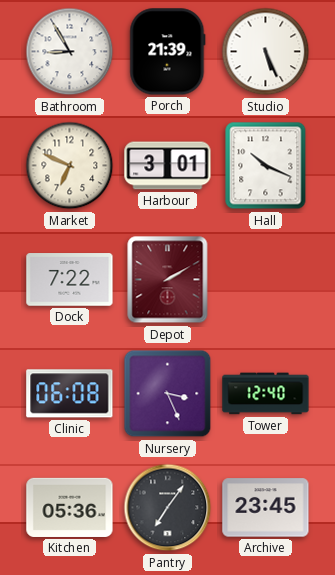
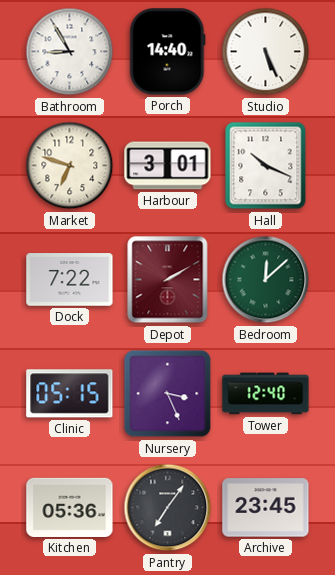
Porch: 21:39 -> 14:40 (168, 52)
Market: 6:49 -> 6:48 (70, 166)
Bedroom: none -> 12:08 (266, 280)
Clinic: 06:08 -> 05:15 (70, 394)
